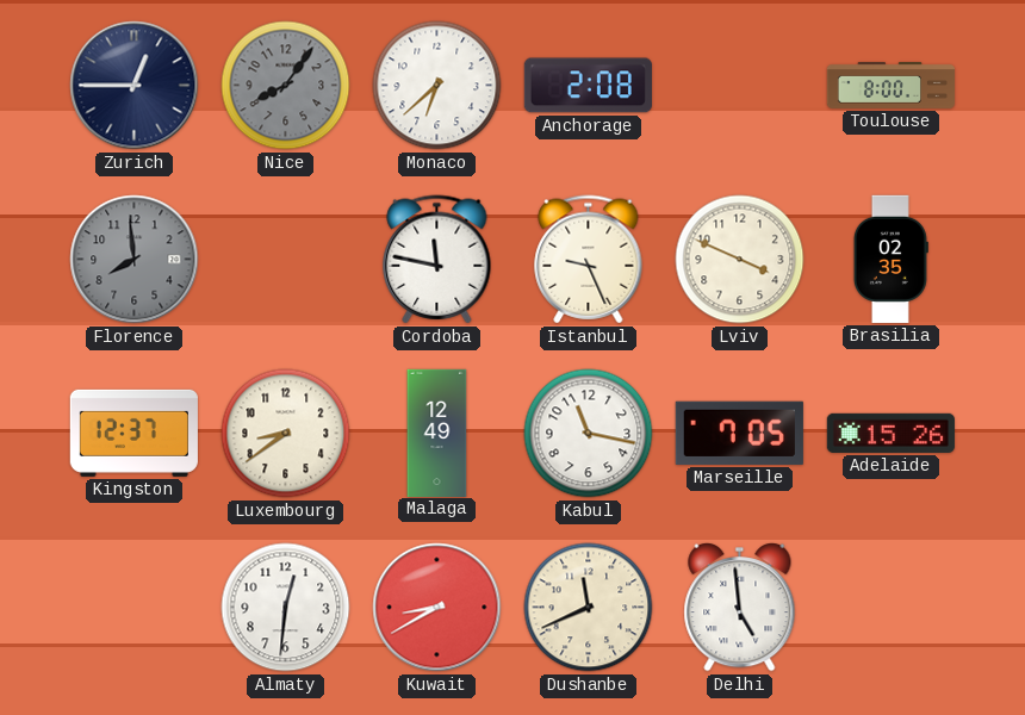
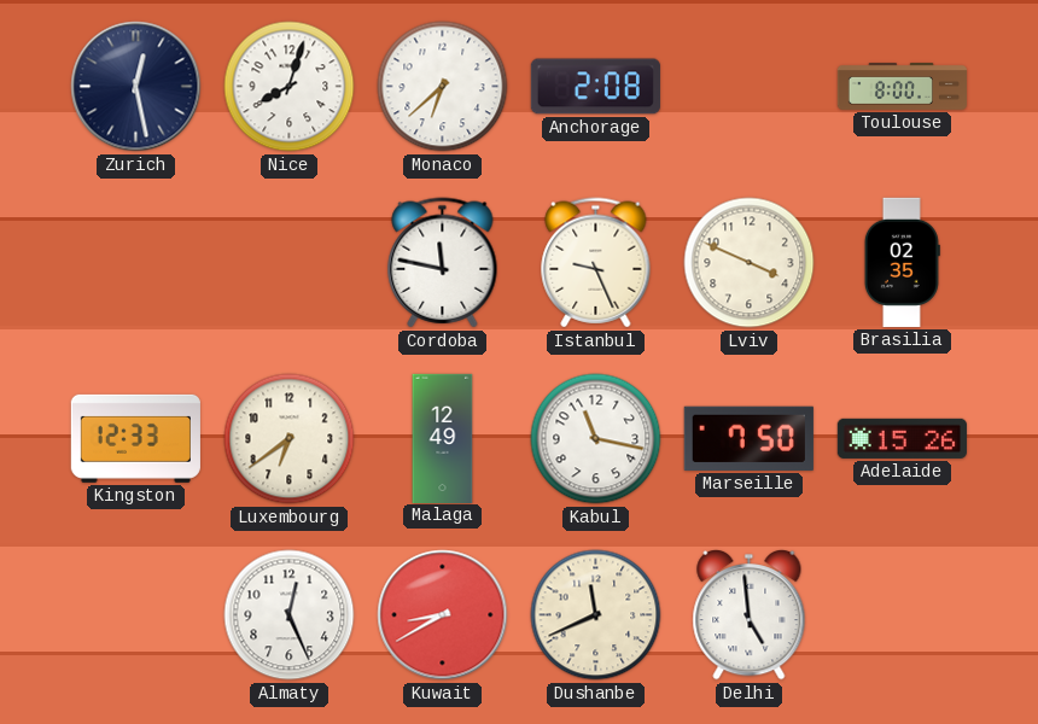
Zurich: 12:45 -> 12:28 (136, 87)
Nice: 8:06 -> 8:03 (290, 87)
Nice dial: grey -> white (290, 87)
Florence: 7:59 -> none (135, 260)
Kingston: 12:37 -> 12:33 (135, 438)
Luxembourg: 8:39 -> 6:39 (290, 439)
Marseille: 7:05 -> 7:50 (748, 438)
Almaty: 12:31 -> 12:26 (290, 615)
